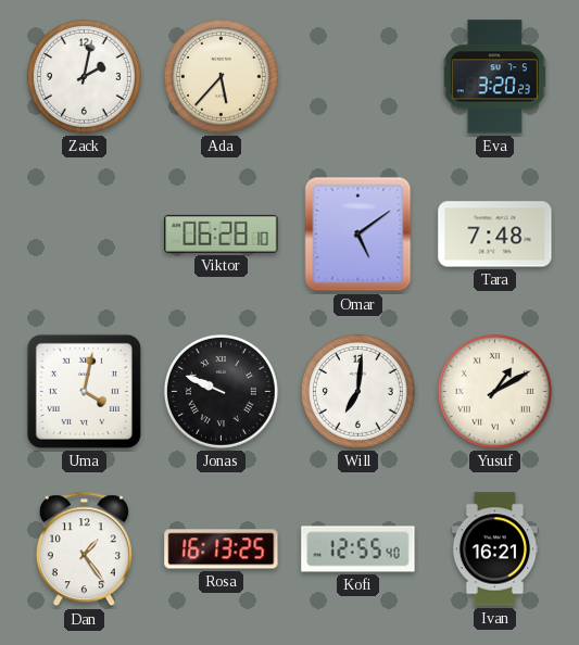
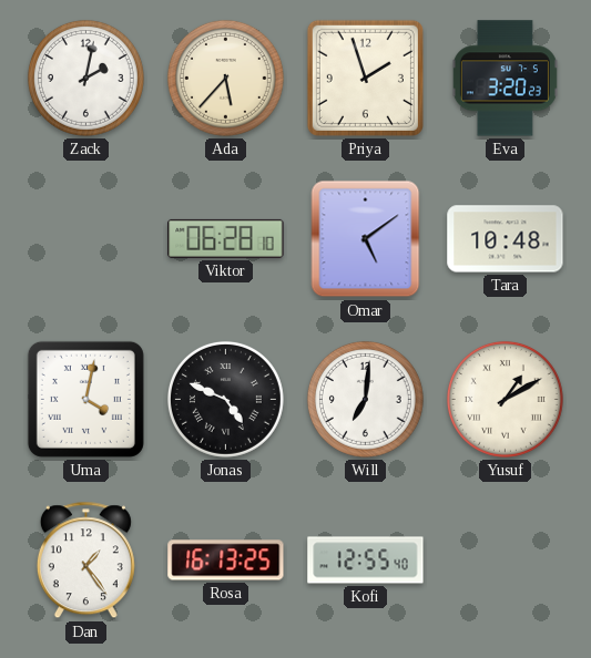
Priya: none -> 1:57 (365, 78)
Tara: 7:48 -> 10:48 (506, 239)
Jonas: 9:49 -> 4:49 (225, 399)
Ivan: 16:21 -> none (494, 549)
